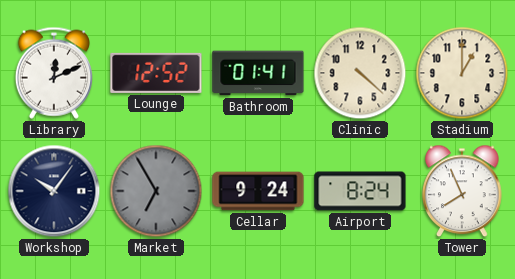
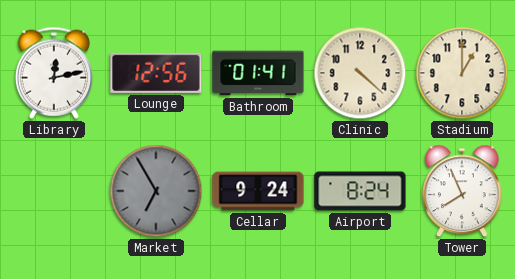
Library: 12:11 -> 12:13 (54, 73)
Lounge: 12:52 -> 12:56 (156, 73)
Workshop: 10:06 -> none (54, 191)
